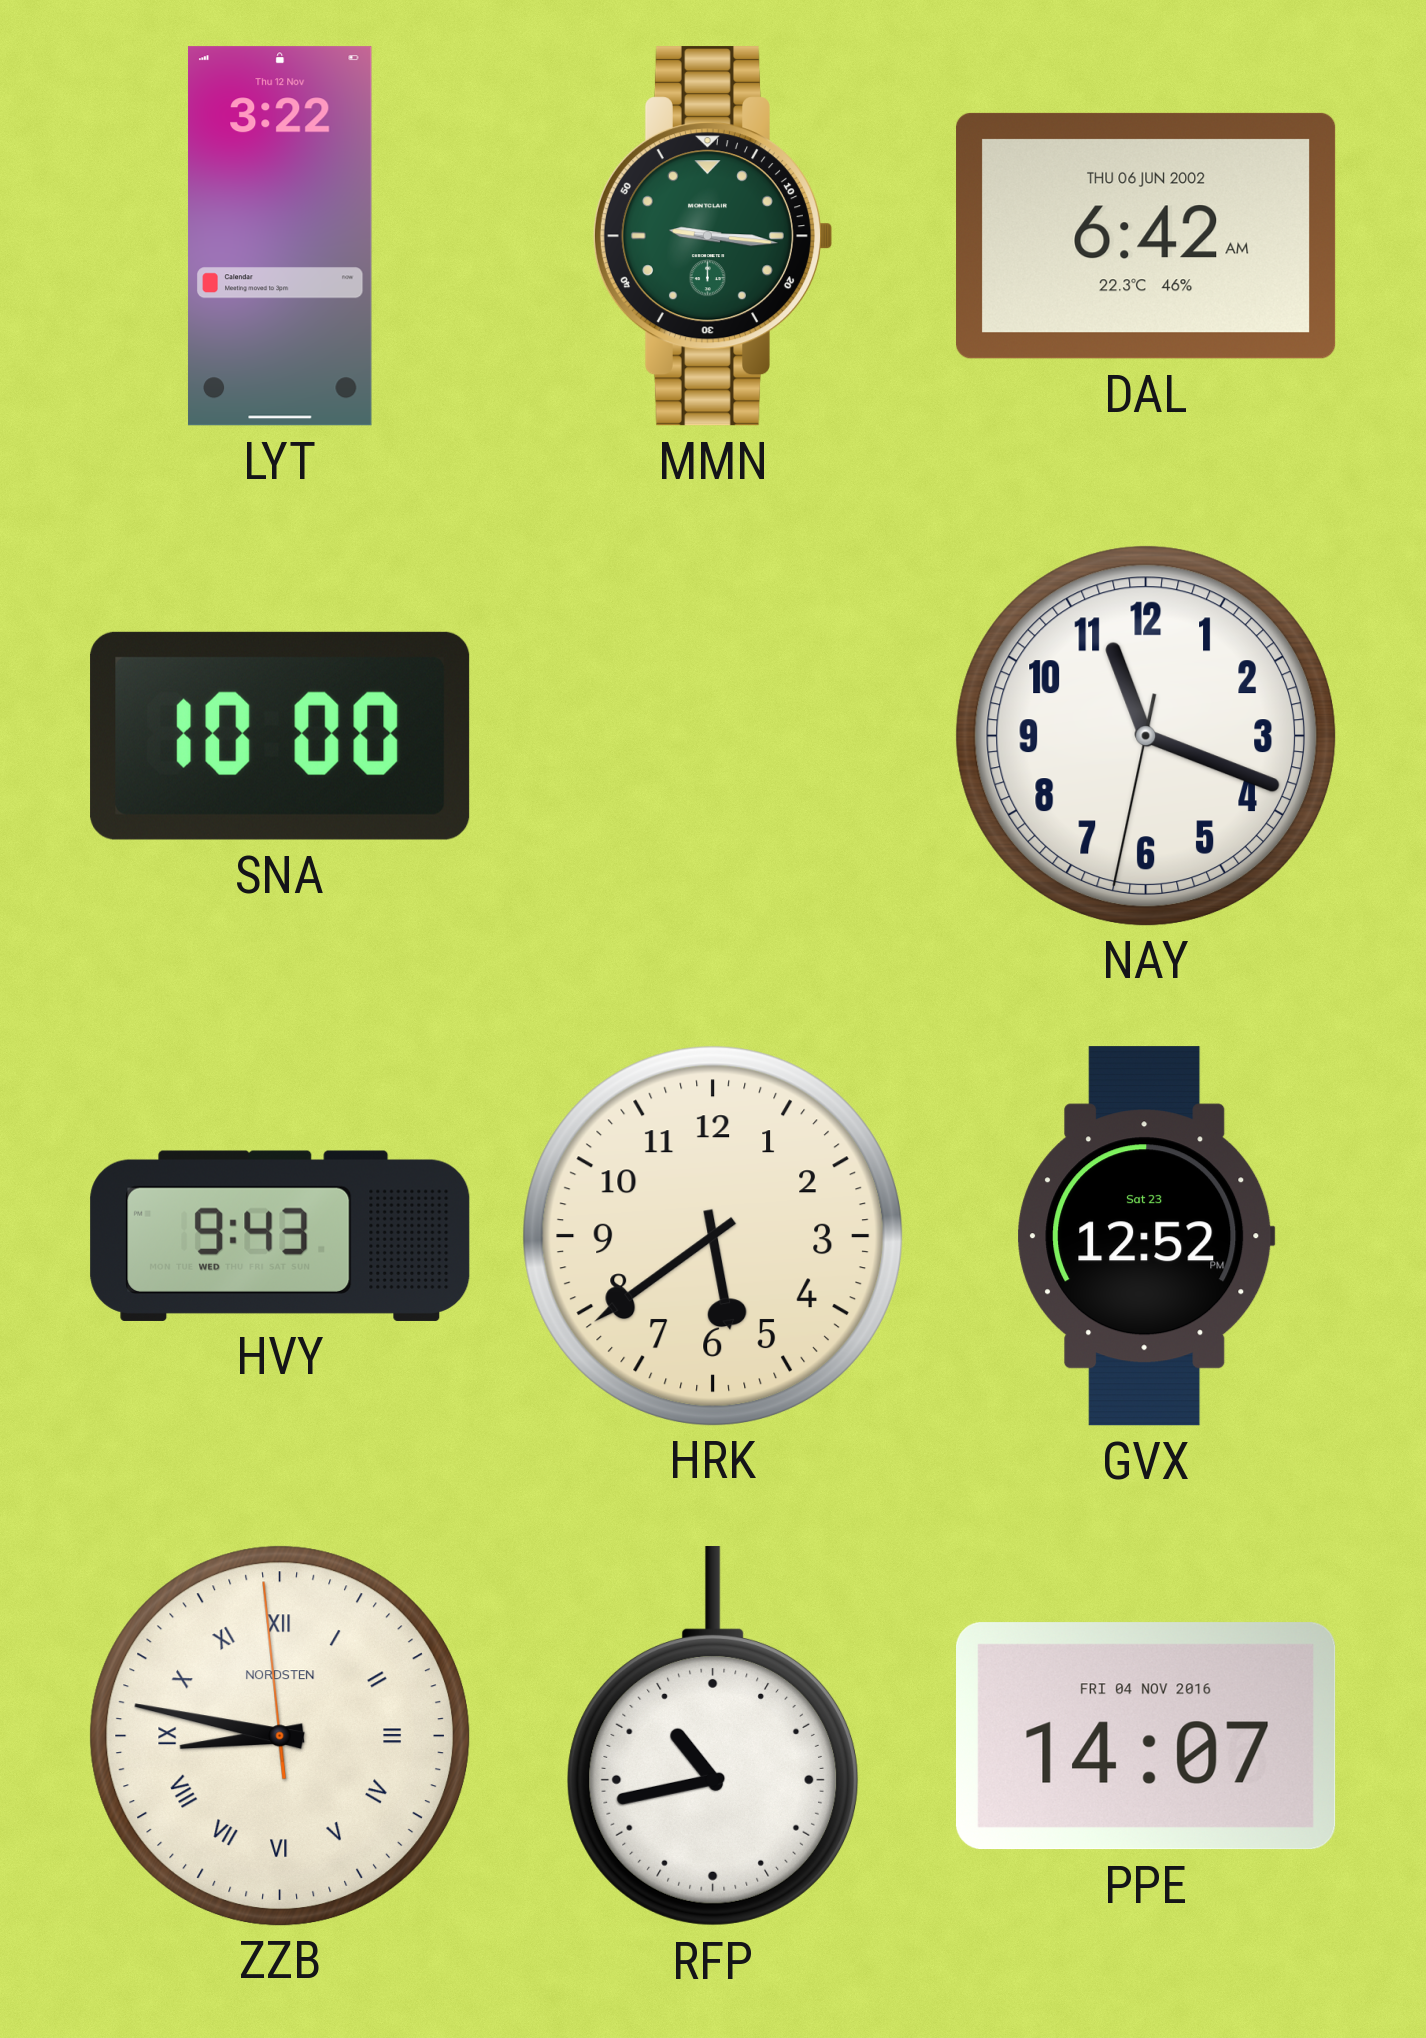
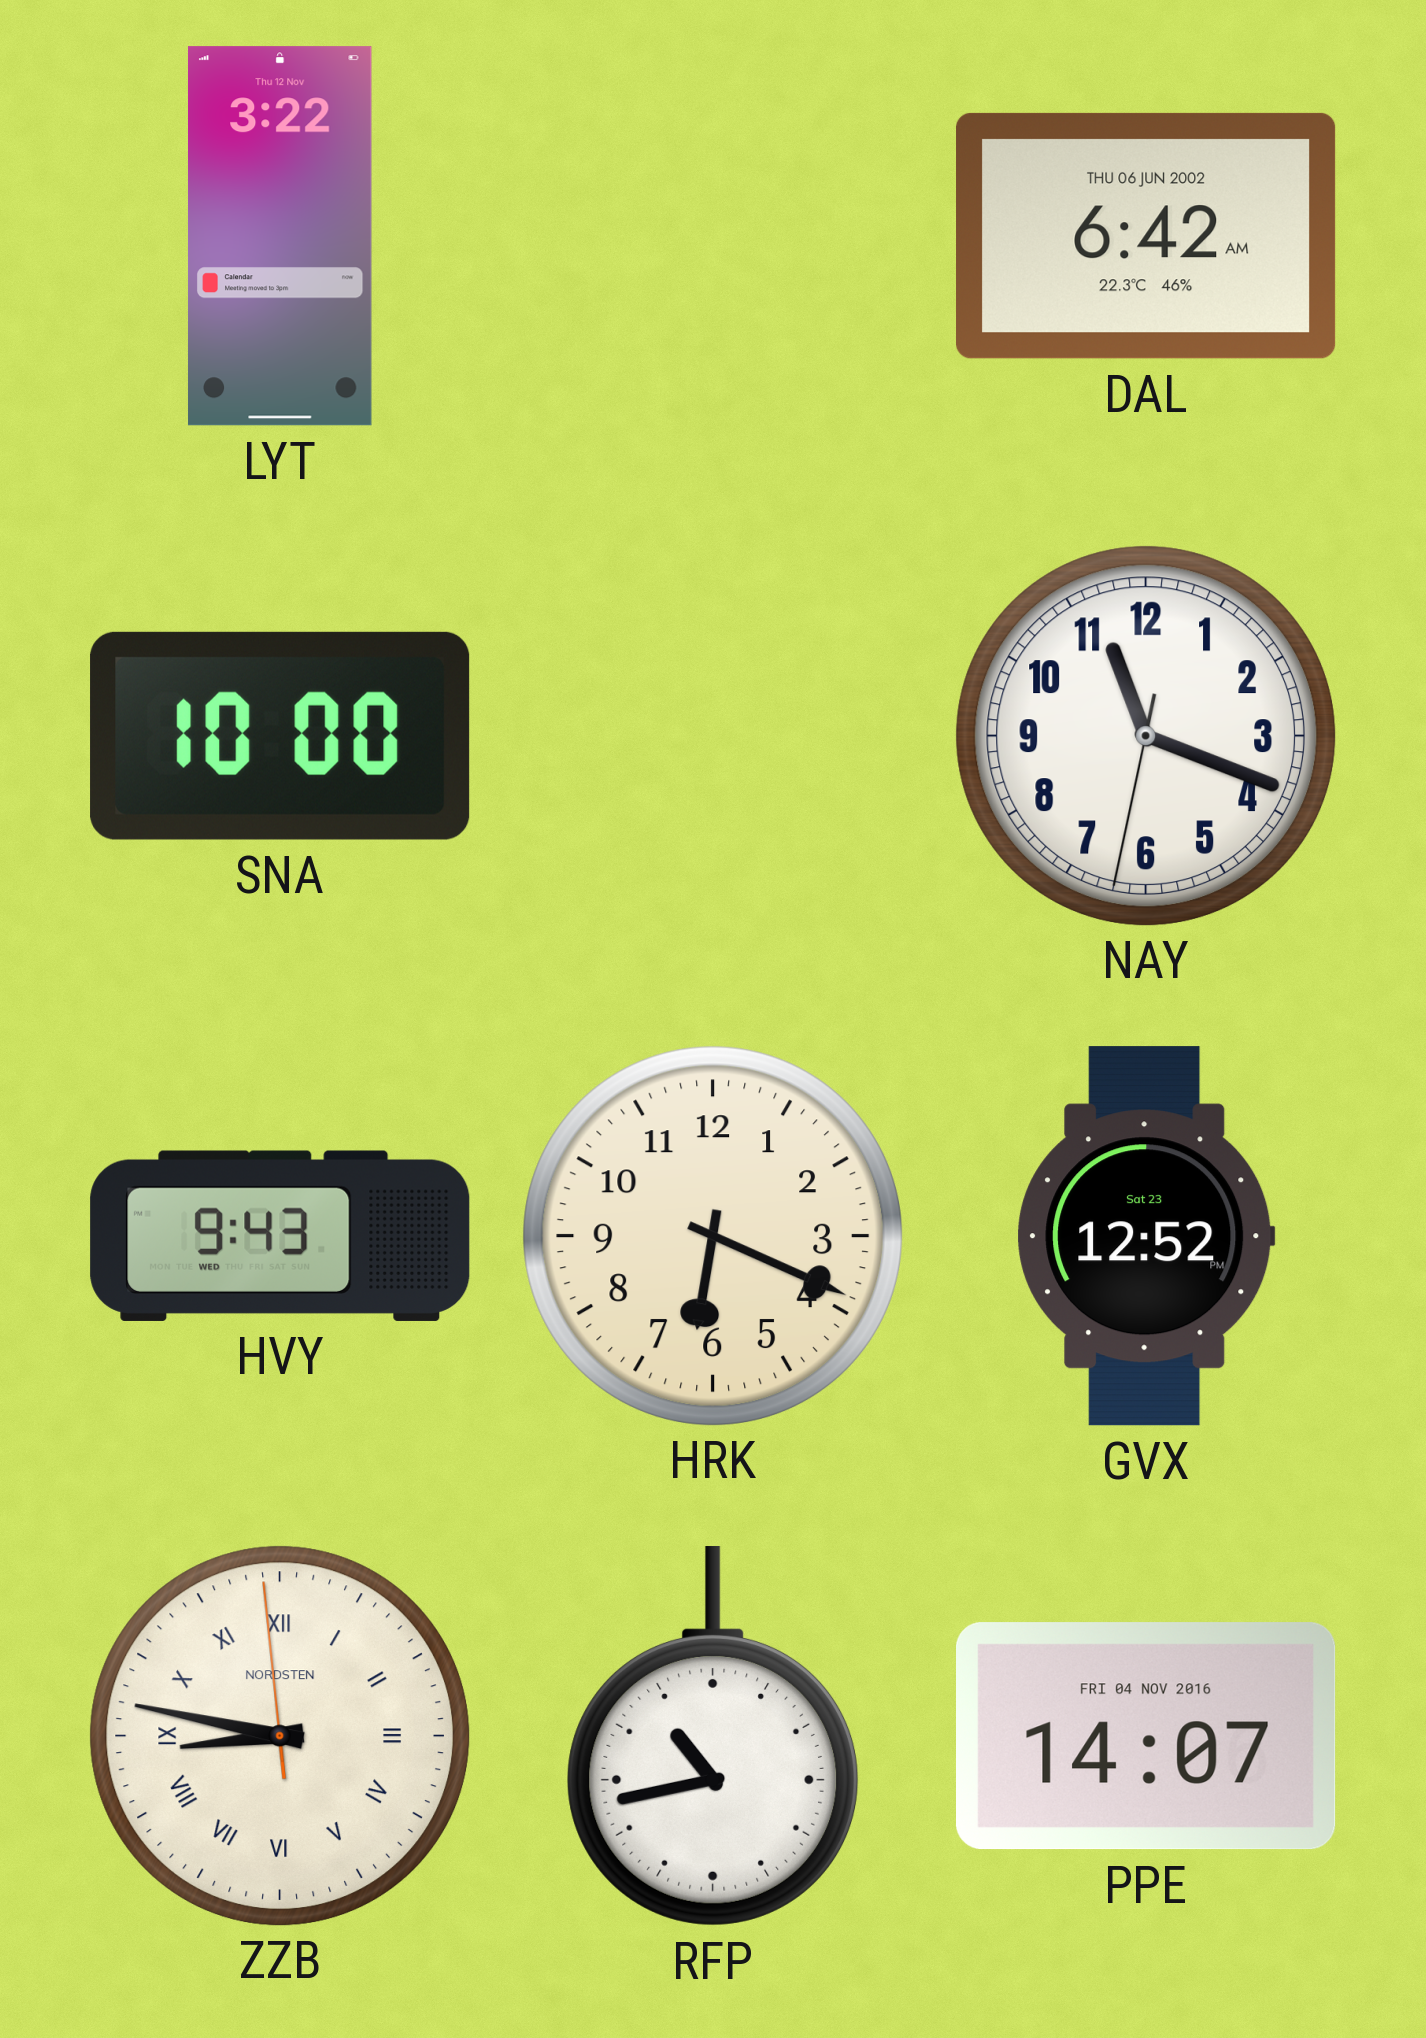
MMN: 9:16 -> none (712, 236)
HRK: 5:39 -> 6:19 (712, 1235)
